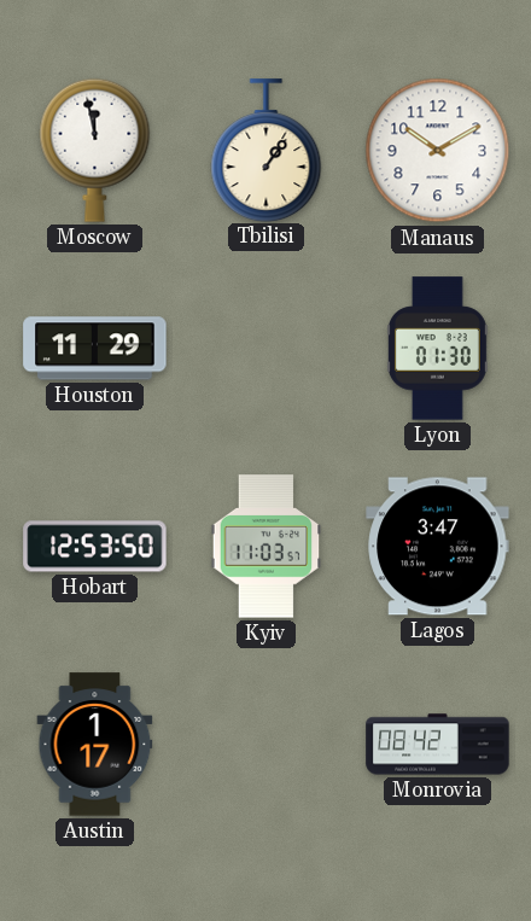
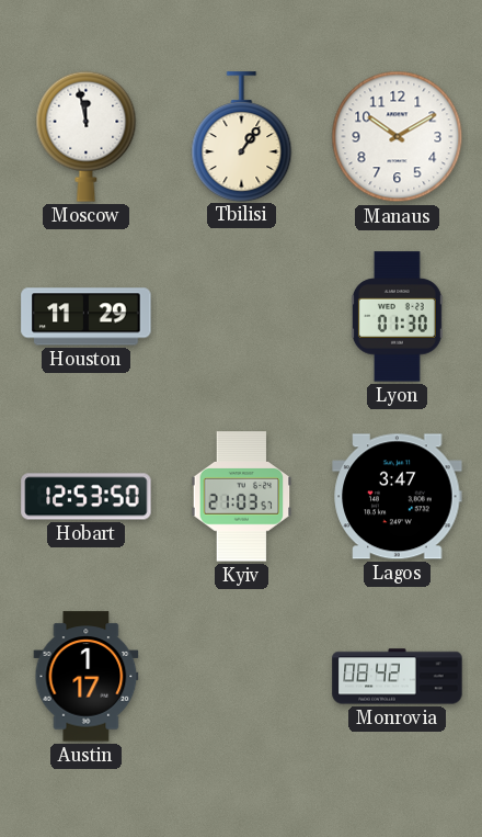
Kyiv: 11:03 -> 21:03 (242, 497)
